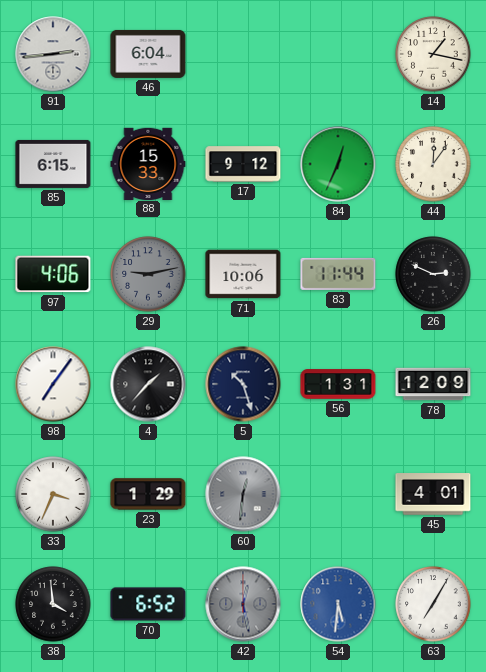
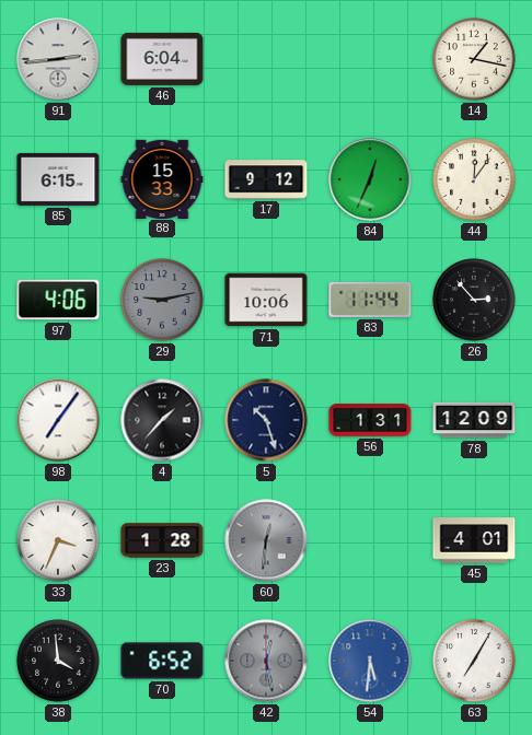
26: 2:49 -> 2:53 (474, 300)
23: 1:29 -> 1:28 (162, 540)
